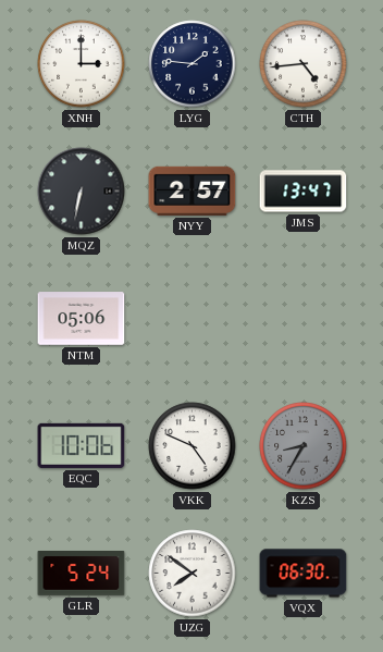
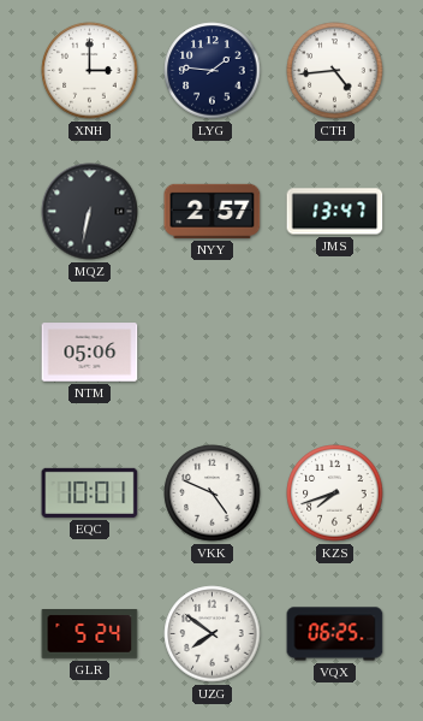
EQC: 10:06 -> 10:01 (90, 492)
KZS: 8:35 -> 7:42 (335, 494)
KZS dial: grey -> white (335, 494)
VQX: 06:30 -> 06:25 (335, 634)
